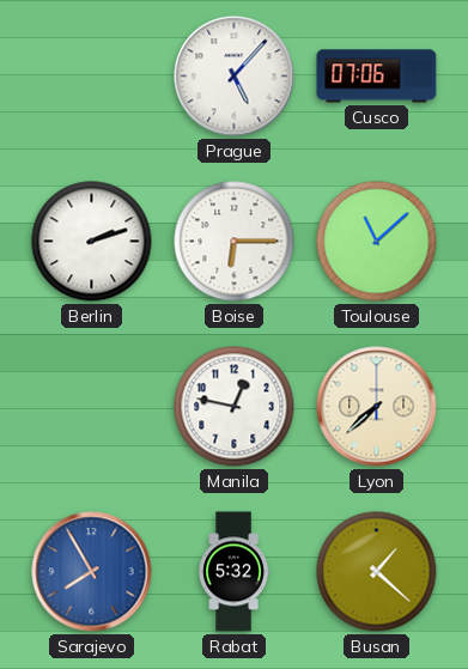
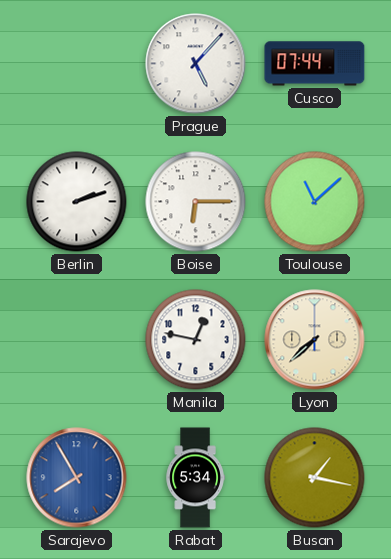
Cusco: 07:06 -> 07:44 (315, 64)
Rabat: 5:32 -> 5:34 (195, 478)
Busan: 1:22 -> 1:17 (315, 478)
